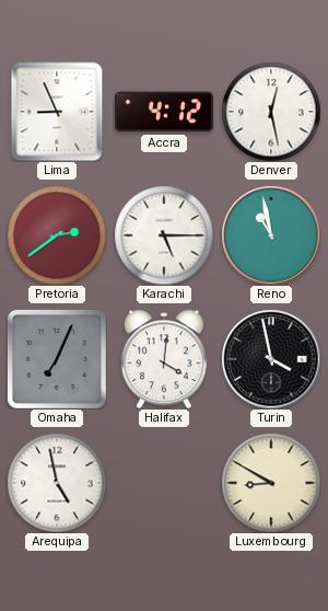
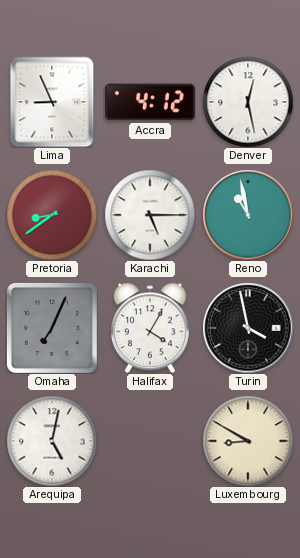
Pretoria: 2:39 -> 8:39 (52, 215)
Halifax: 4:01 -> 4:05 (150, 328)
Arequipa: 4:58 -> 5:02 (52, 441)
